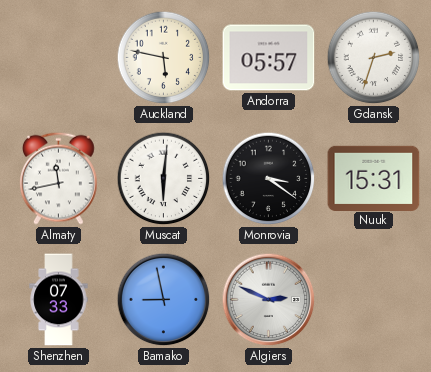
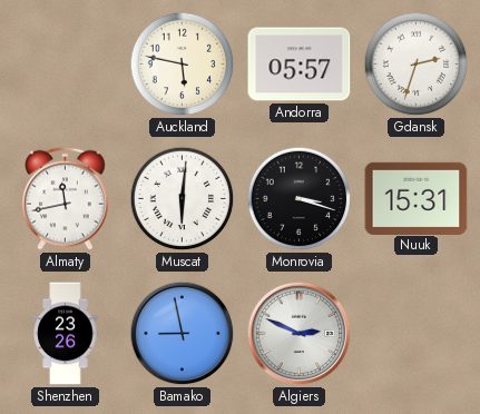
Monrovia: 3:21 -> 3:18 (300, 199)
Shenzhen: 07:33 -> 23:26 (66, 334)
